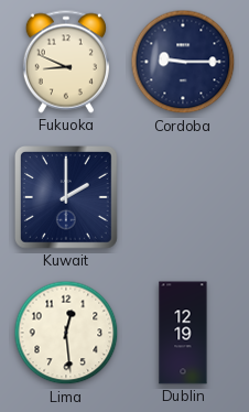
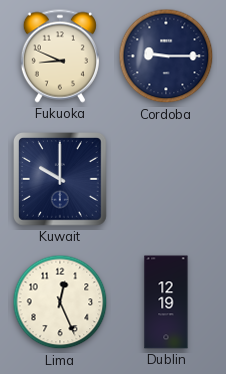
Kuwait: 2:00 -> 10:00 (61, 180)
Lima: 12:29 -> 12:26 (60, 302)
